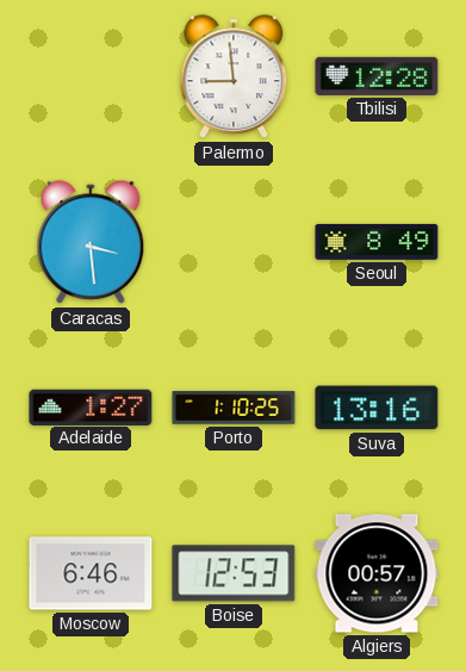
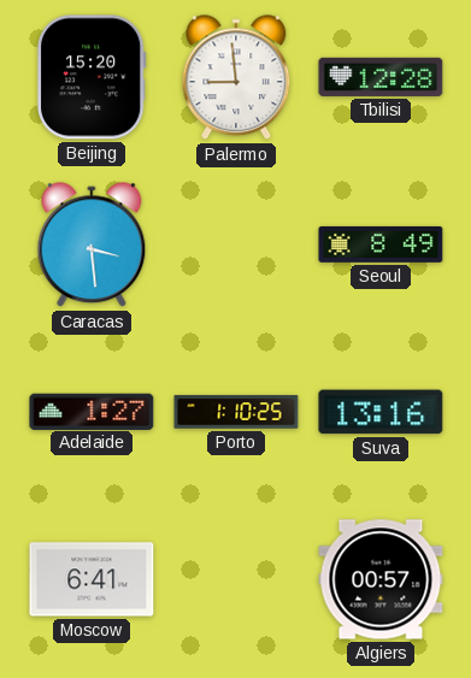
Beijing: none -> 15:20 (93, 77)
Moscow: 6:46 -> 6:41 (92, 579)
Boise: 12:53 -> none (234, 573)
